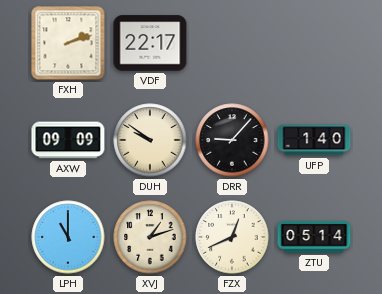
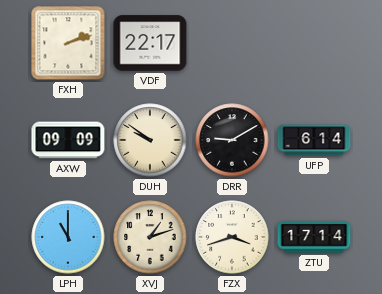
DRR: 9:07 -> 9:10 (232, 140)
UFP: 1:40 -> 6:14 (314, 140)
FZX: 12:41 -> 3:42 (232, 237)
ZTU: 05:14 -> 17:14 (314, 237)
